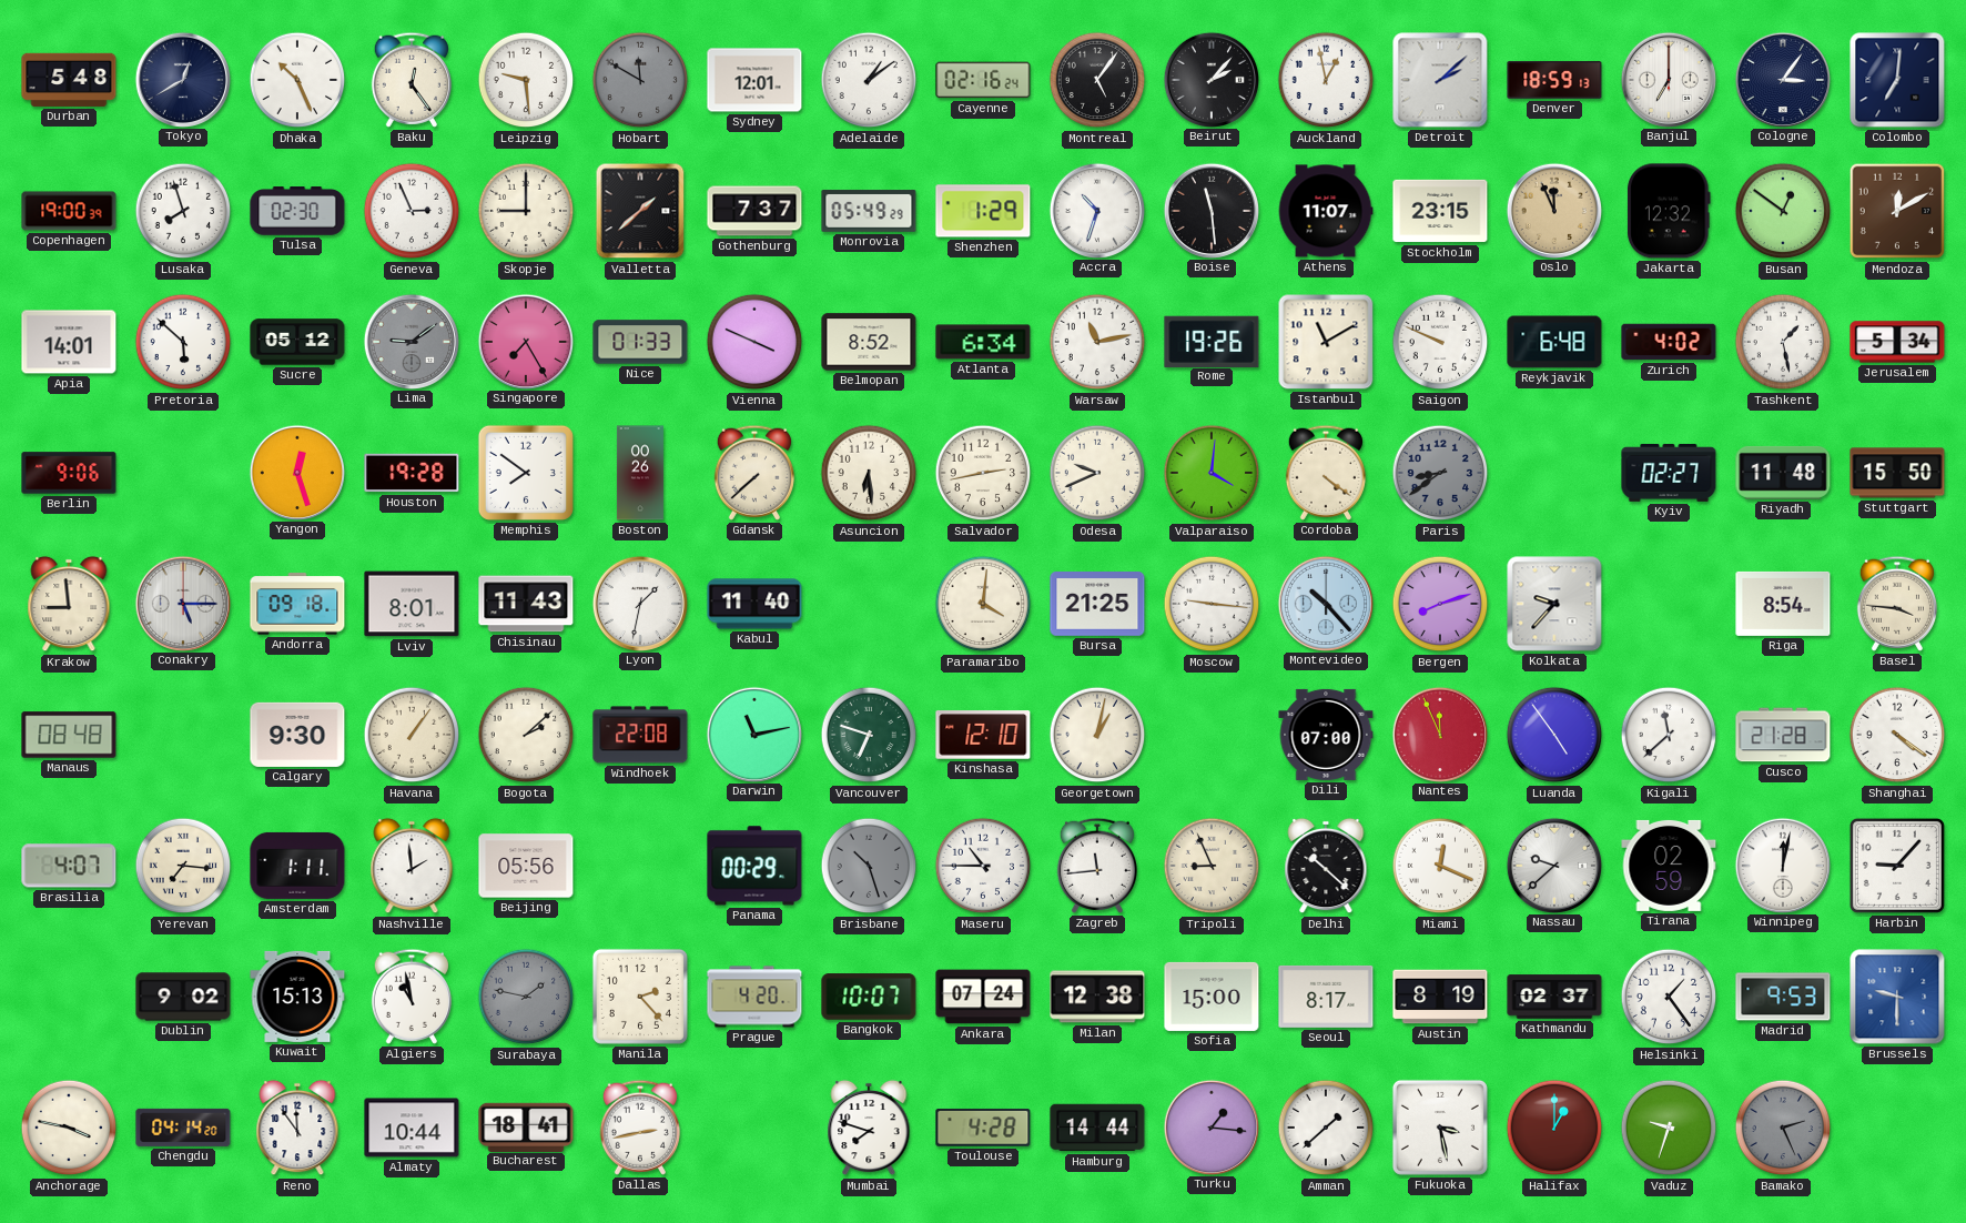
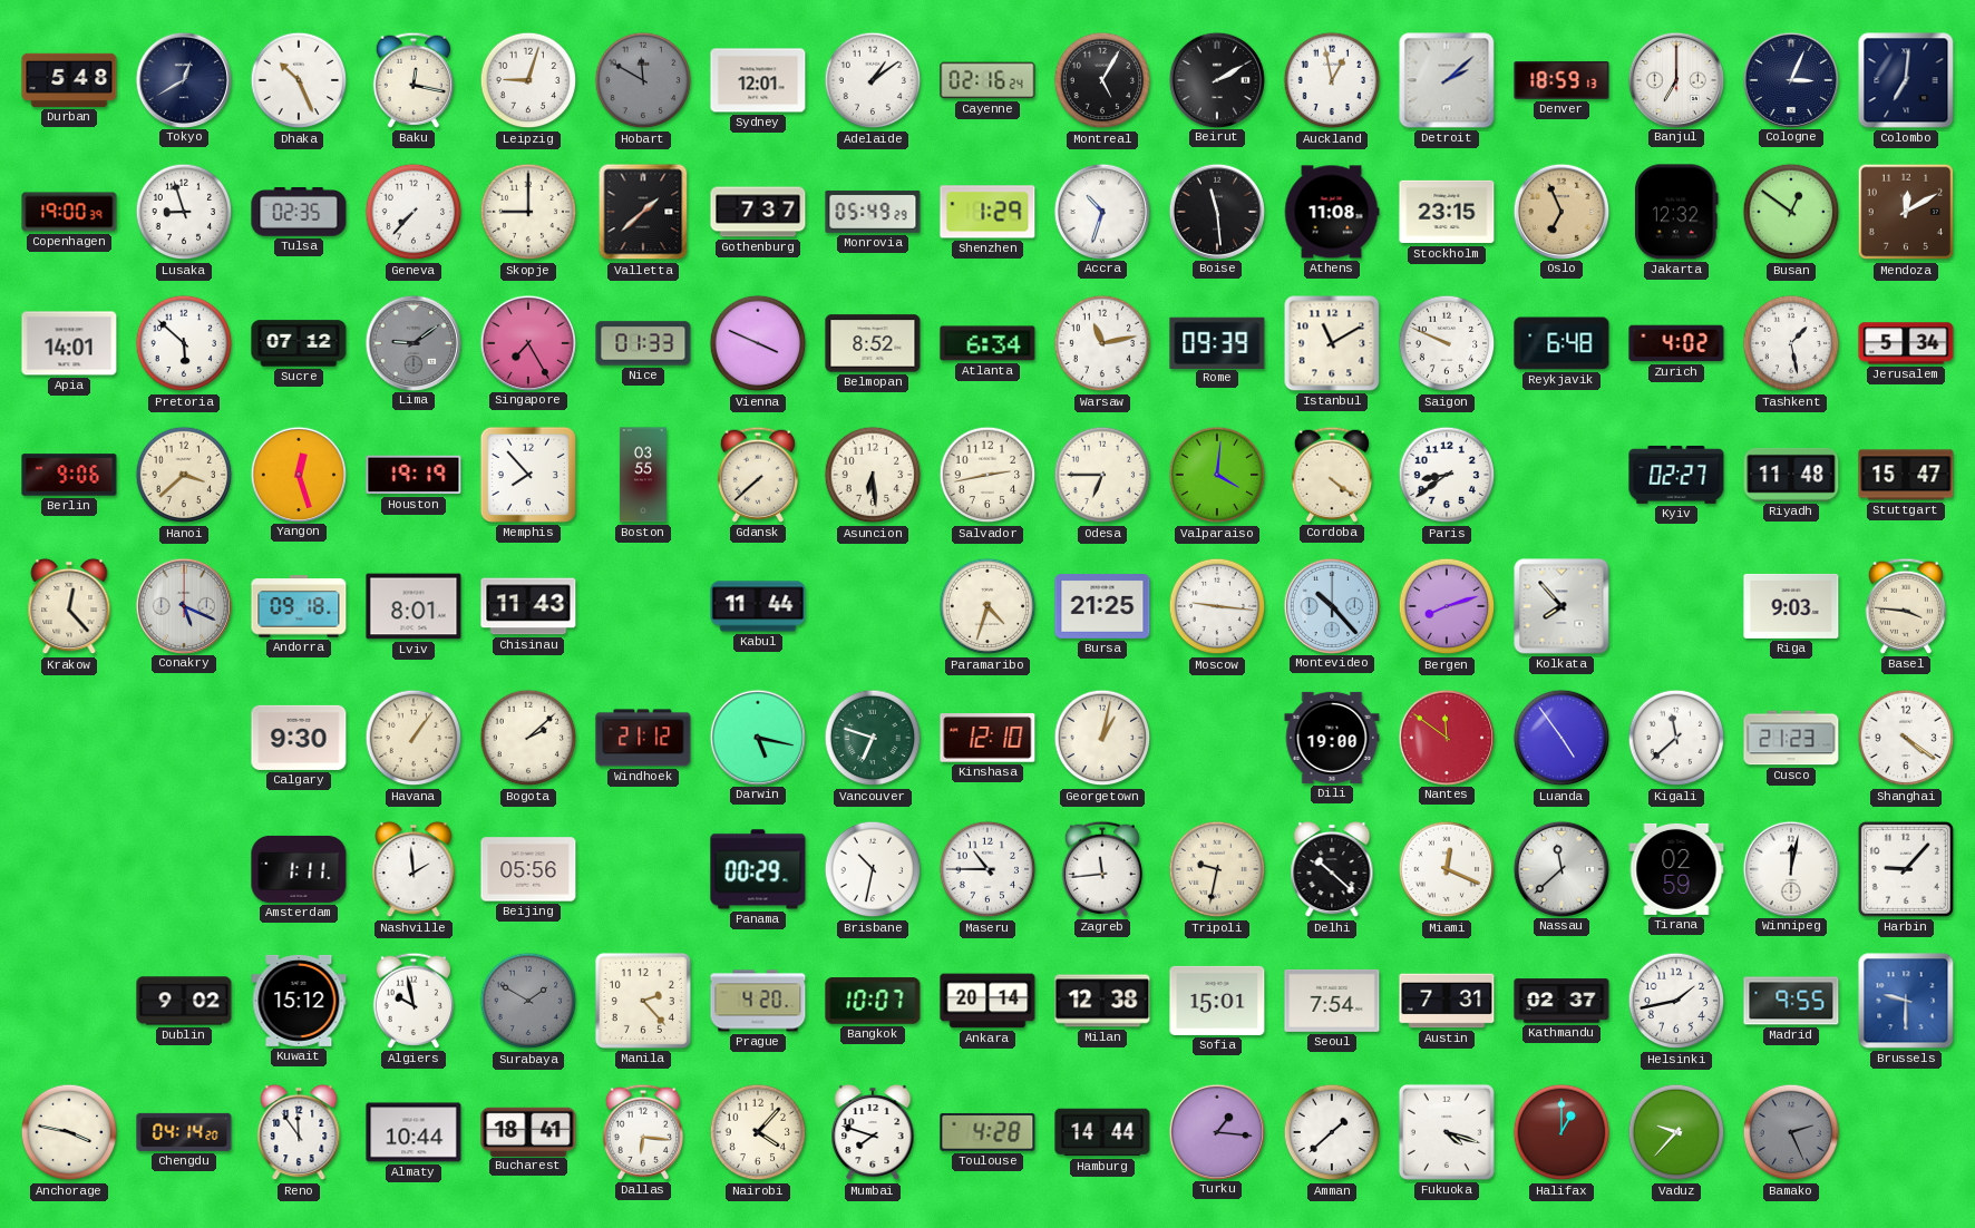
Baku: 12:24 -> 12:17 (414, 80)
Leipzig: 9:29 -> 9:03 (528, 80)
Montreal: 5:06 -> 5:05 (1102, 80)
Beirut: 2:07 -> 2:10 (1216, 79)
Cologne: 3:06 -> 3:04 (1790, 79)
Lusaka: 7:57 -> 8:57 (184, 212)
Tulsa: 02:30 -> 02:35 (299, 212)
Geneva: 2:56 -> 7:37 (414, 212)
Athens: 11:07 -> 11:08 (1332, 212)
Oslo: 11:56 -> 6:56 (1560, 211)
Sucre: 05:12 -> 07:12 (299, 343)
Rome: 19:26 -> 09:39 (1217, 342)
Hanoi: none -> 3:38 (184, 475)
Houston: 19:28 -> 19:19 (414, 475)
Memphis: 7:51 -> 7:53 (528, 475)
Boston: 00:26 -> 03:55 (643, 475)
Odesa: 9:41 -> 6:45 (1102, 475)
Paris dial: grey -> white (1447, 475)
Stuttgart: 15:50 -> 15:47 (1906, 475)
Krakow: 8:59 -> 12:23 (69, 606)
Conakry: 5:15 -> 5:19 (183, 605)
Lyon: 1:32 -> none (639, 603)
Kabul: 11:40 -> 11:44 (758, 606)
Paramaribo: 4:01 -> 4:33 (987, 606)
Kolkata: 9:37 -> 7:53 (1561, 606)
Riga: 8:54 -> 9:03 (1791, 606)
Manaus: 08:48 -> none (69, 735)
Windhoek: 22:08 -> 21:12 (643, 738)
Darwin: 11:13 -> 5:17 (757, 737)
Dili: 07:00 -> 19:00 (1332, 738)
Nantes: 11:56 -> 11:51 (1446, 737)
Cusco: 21:28 -> 21:23 (1791, 738)
Brasilia: 4:07 -> none (69, 866)
Yerevan: 7:16 -> none (183, 866)
Brisbane: 10:27 -> 10:32 (873, 869)
Brisbane dial: grey -> white (873, 869)
Tripoli: 8:56 -> 9:32 (1217, 869)
Nassau: 9:38 -> 11:38 (1560, 868)
Kuwait: 15:13 -> 15:12 (299, 1001)
Algiers: 10:58 -> 9:58 (414, 1001)
Surabaya: 1:47 -> 1:50 (528, 1001)
Ankara: 07:24 -> 20:14 (987, 1001)
Sofia: 15:00 -> 15:01 (1217, 1001)
Seoul: 8:17 -> 7:54 (1332, 1001)
Austin: 8:19 -> 7:31 (1447, 1001)
Helsinki: 1:24 -> 1:43 (1676, 1001)
Madrid: 9:53 -> 9:55 (1791, 1001)
Dallas: 2:43 -> 6:16 (643, 1132)
Nairobi: none -> 4:07 (758, 1132)
Fukuoka: 3:28 -> 4:18 (1447, 1132)
Vaduz: 9:33 -> 9:37 (1676, 1132)
